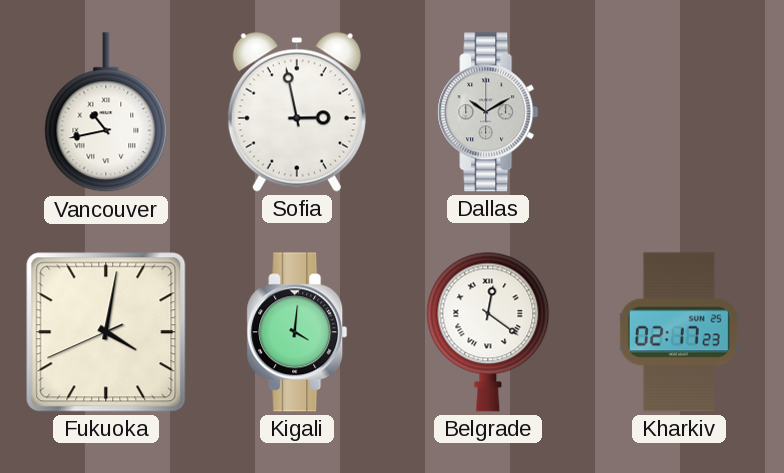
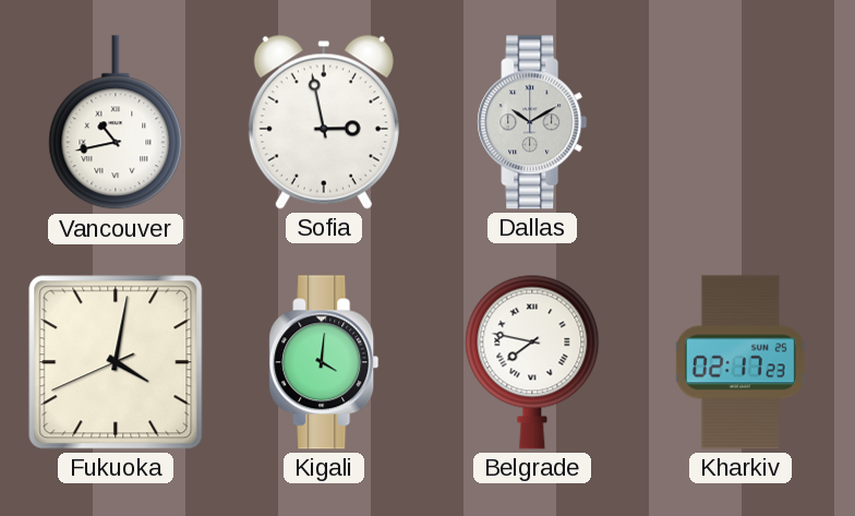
Belgrade: 12:21 -> 7:47 (532, 362)
